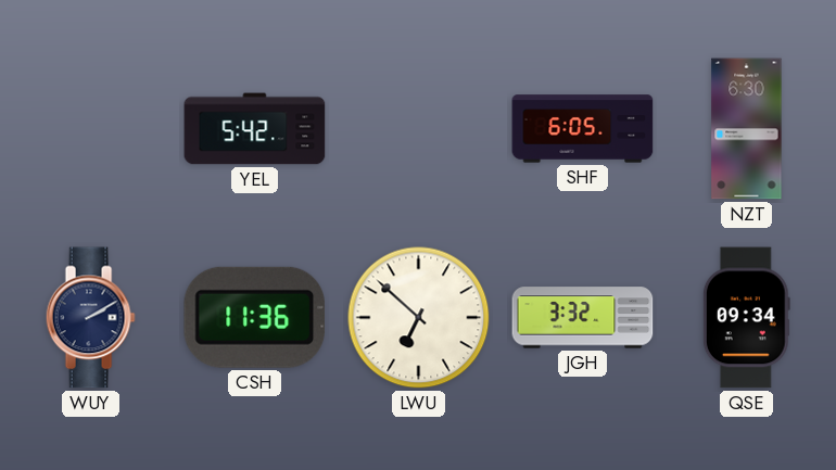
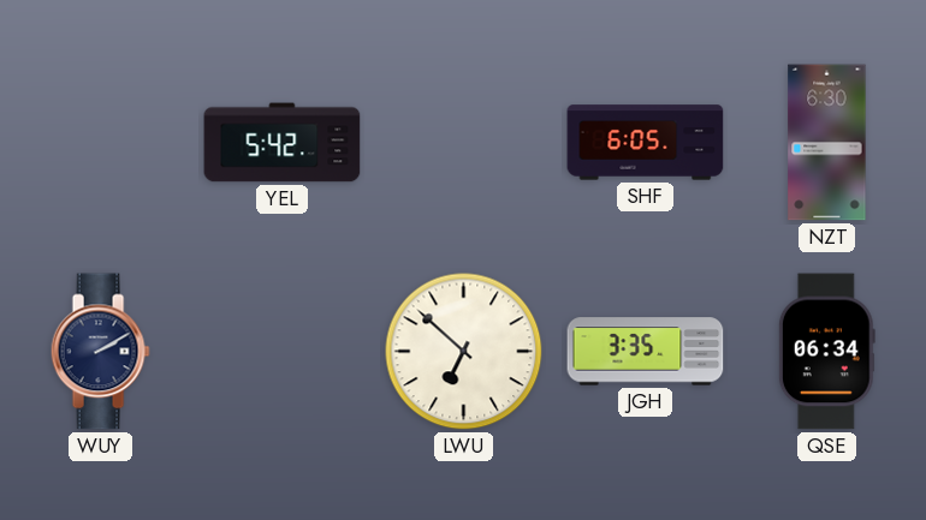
CSH: 11:36 -> none (254, 317)
JGH: 3:32 -> 3:35 (646, 352)
QSE: 09:34 -> 06:34 (826, 352)
